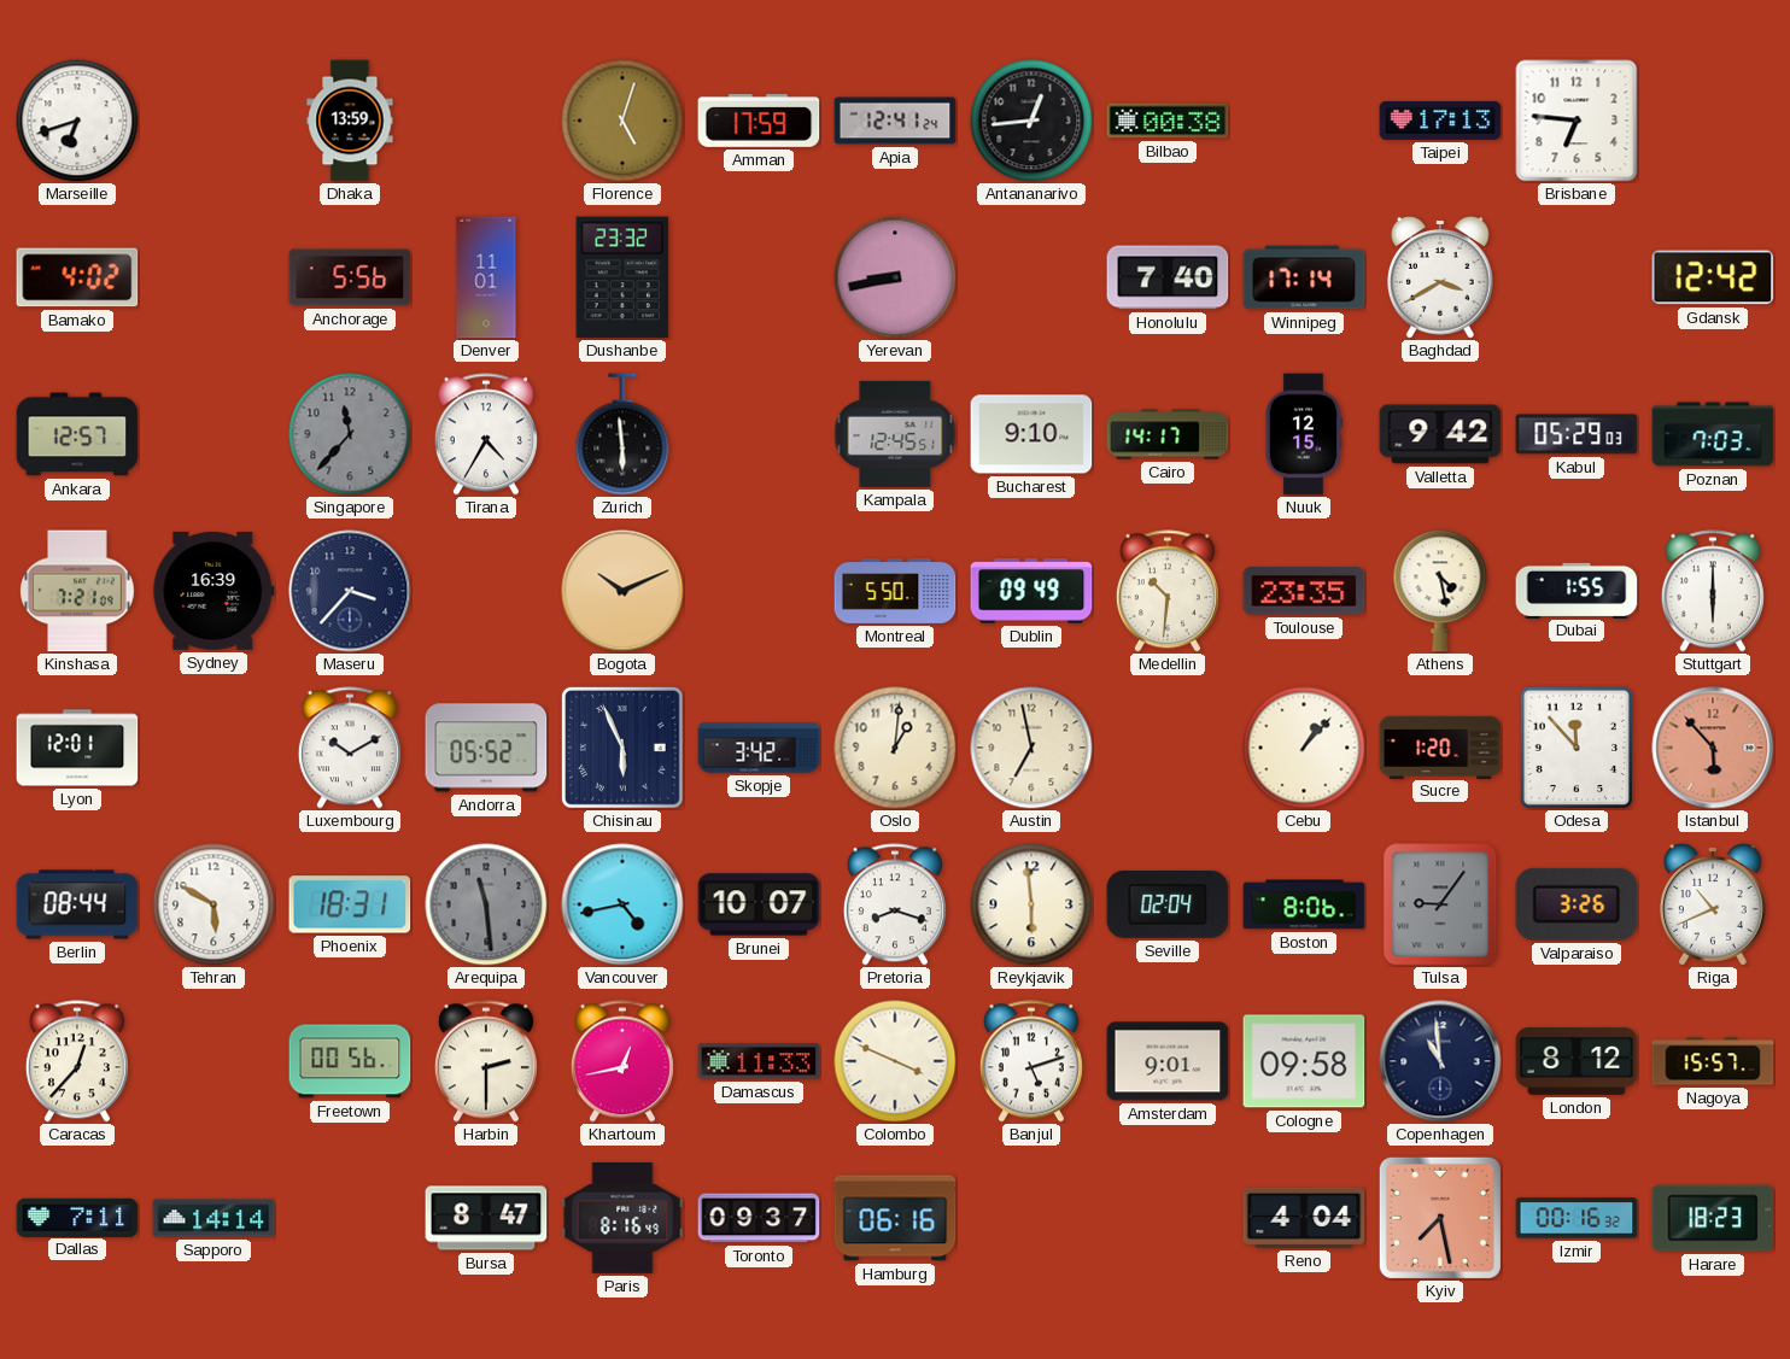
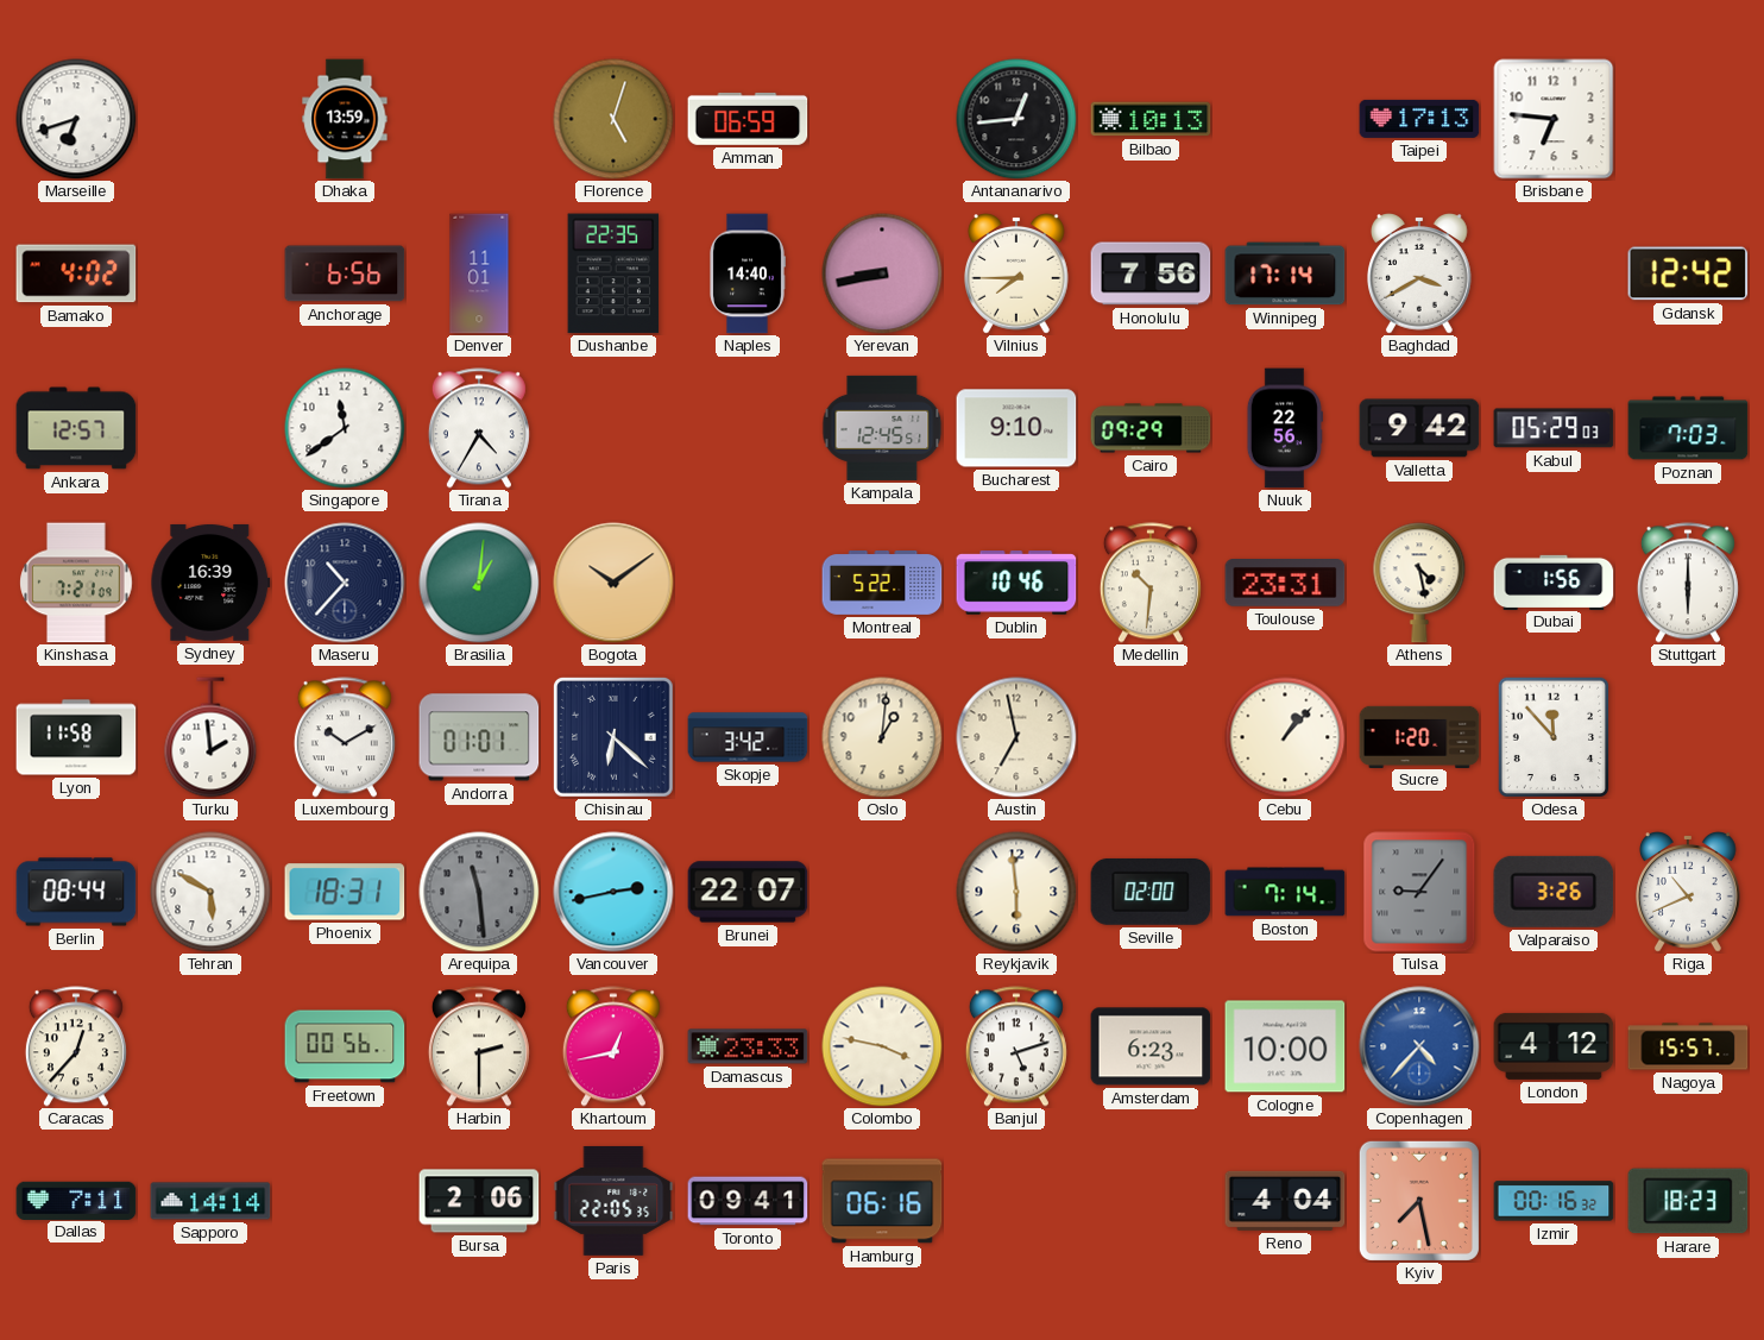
Amman: 17:59 -> 06:59 (748, 119)
Apia: 12:41 -> none (895, 121)
Bilbao: 00:38 -> 10:13 (1151, 119)
Anchorage: 5:56 -> 6:56 (345, 273)
Dushanbe: 23:32 -> 22:35 (613, 273)
Naples: none -> 14:40 (748, 273)
Vilnius: none -> 7:45 (1018, 275)
Honolulu: 7:40 -> 7:56 (1151, 273)
Singapore: 11:37 -> 11:39 (345, 428)
Singapore dial: grey -> white (345, 428)
Zurich: 5:59 -> none (622, 434)
Cairo: 14:17 -> 09:29 (1151, 428)
Nuuk: 12:15 -> 22:56 (1285, 428)
Maseru: 3:37 -> 10:37 (345, 583)
Brasilia: none -> 1:01 (479, 583)
Bogota: 10:11 -> 10:09 (613, 583)
Montreal: 5:50 -> 5:22 (882, 584)
Dublin: 09:49 -> 10:46 (1016, 583)
Toulouse: 23:35 -> 23:31 (1285, 584)
Dubai: 1:55 -> 1:56 (1554, 581)
Lyon: 12:01 -> 11:58 (76, 737)
Turku: none -> 1:59 (210, 737)
Andorra: 05:52 -> 01:01 (479, 737)
Chisinau: 5:56 -> 6:22 (615, 738)
Istanbul: 5:53 -> none (1713, 748)
Vancouver: 4:43 -> 2:43 (613, 892)
Brunei: 10:07 -> 22:07 (748, 892)
Pretoria: 8:18 -> none (895, 904)
Seville: 02:04 -> 02:00 (1151, 892)
Boston: 8:06 -> 7:14 (1285, 892)
Damascus: 11:33 -> 23:33 (748, 1046)
Colombo: 3:49 -> 3:47 (882, 1046)
Amsterdam: 9:01 -> 6:23 (1151, 1046)
Cologne: 09:58 -> 10:00 (1285, 1046)
Copenhagen: 10:59 -> 4:37 (1419, 1046)
Copenhagen dial: navy -> blue (1419, 1046)
London: 8:12 -> 4:12 (1554, 1046)
Bursa: 8:47 -> 2:06 (479, 1201)
Paris: 8:16 -> 22:05 (613, 1201)
Toronto: 09:37 -> 09:41 (748, 1201)
